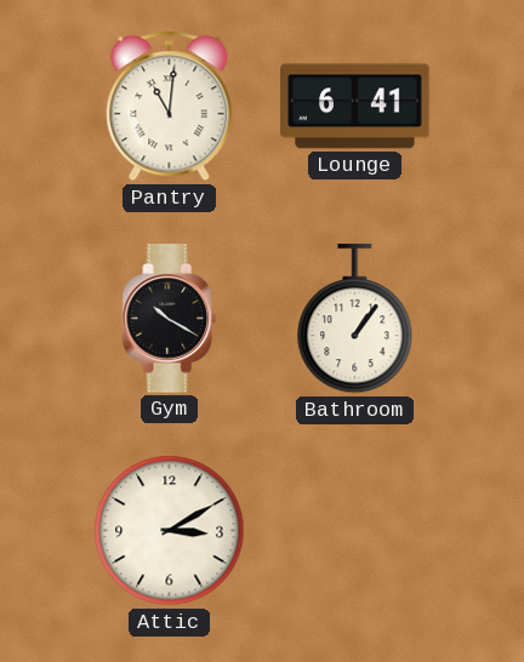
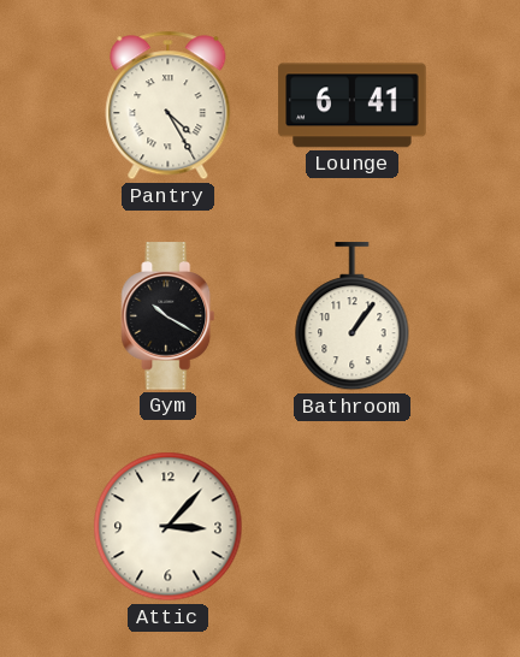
Pantry: 11:01 -> 4:25 (169, 106)
Attic: 3:10 -> 3:07 (169, 527)
